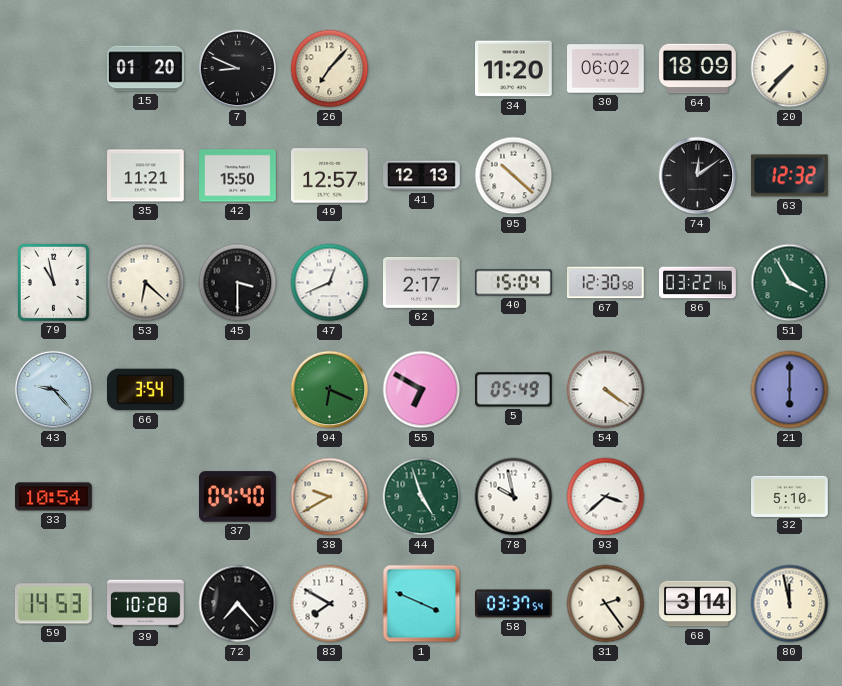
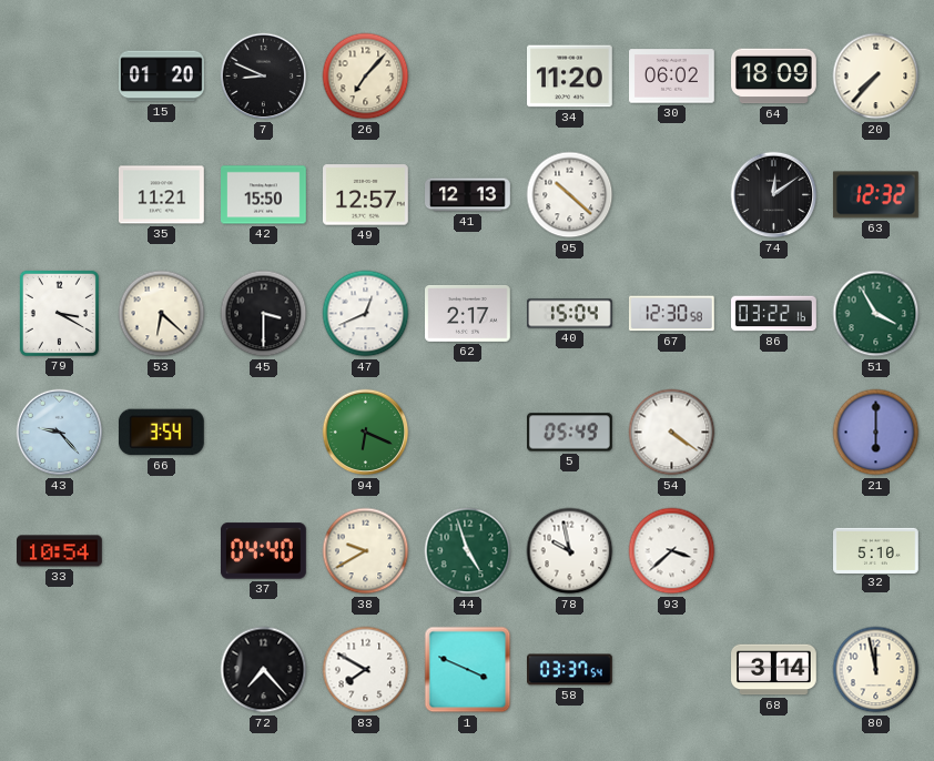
79: 10:58 -> 3:20 (59, 313)
55: 6:50 -> none (422, 390)
59: 14:53 -> none (54, 604)
39: 10:28 -> none (146, 604)
31: 2:24 -> none (606, 604)
